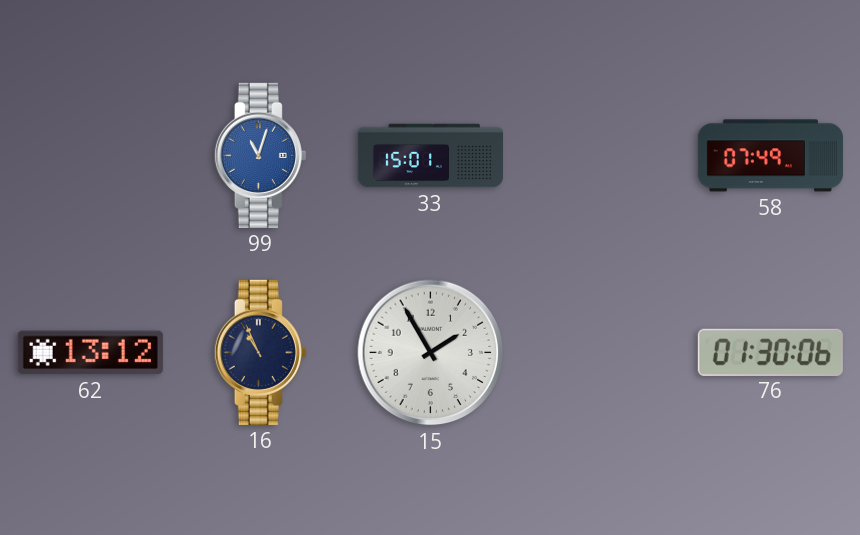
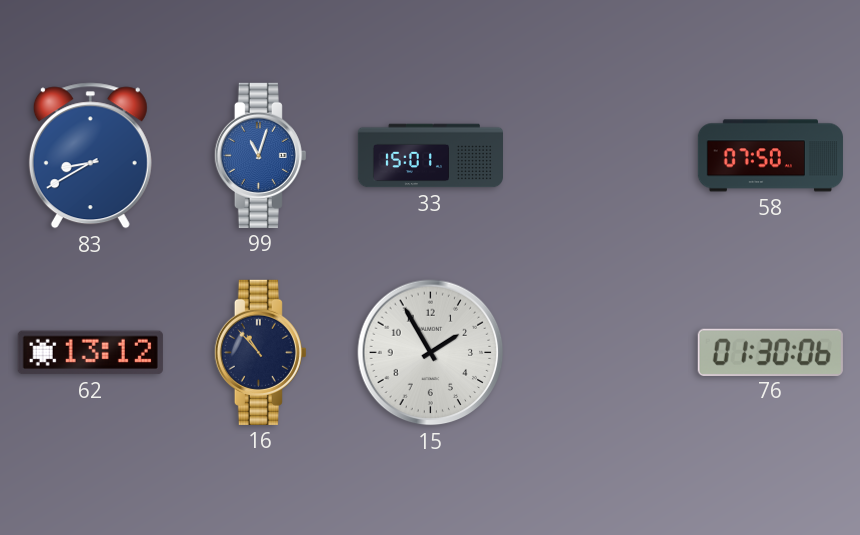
83: none -> 8:40 (90, 156)
58: 07:49 -> 07:50 (770, 156)
16: 10:56 -> 10:53 (260, 352)
